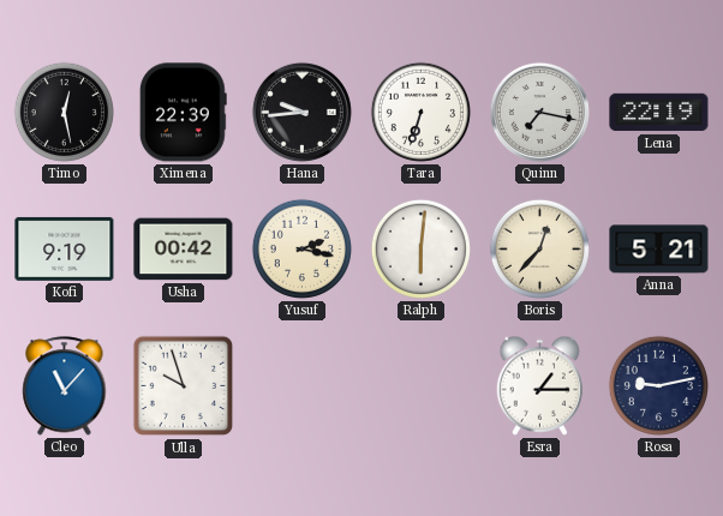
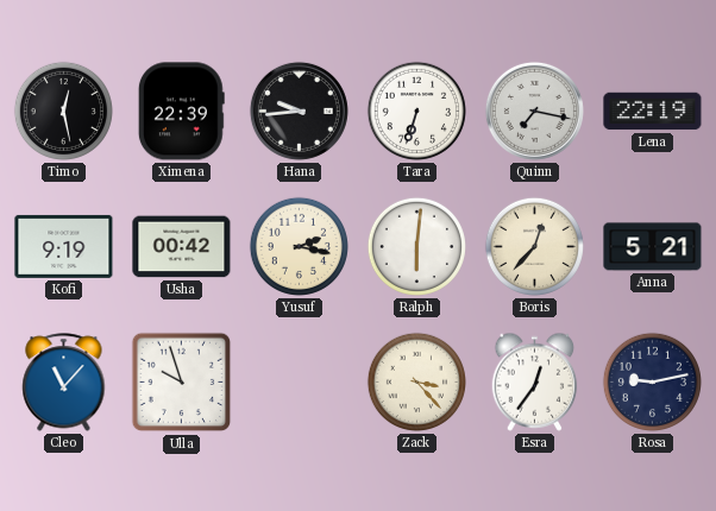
Zack: none -> 3:23 (416, 381)
Esra: 1:15 -> 12:36 (535, 381)
